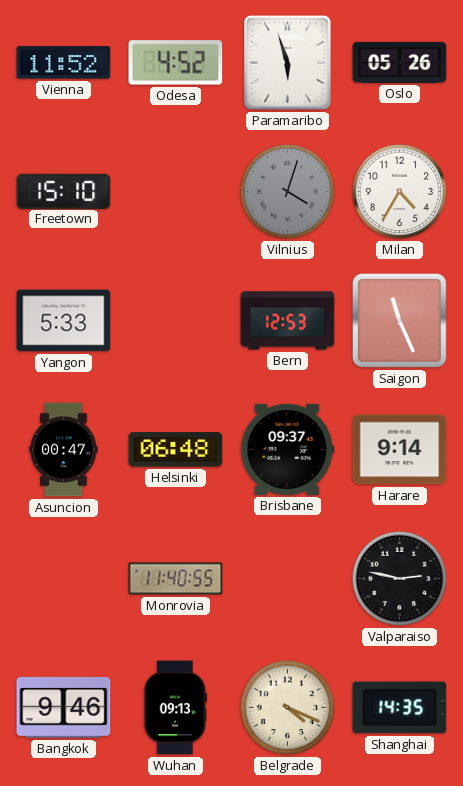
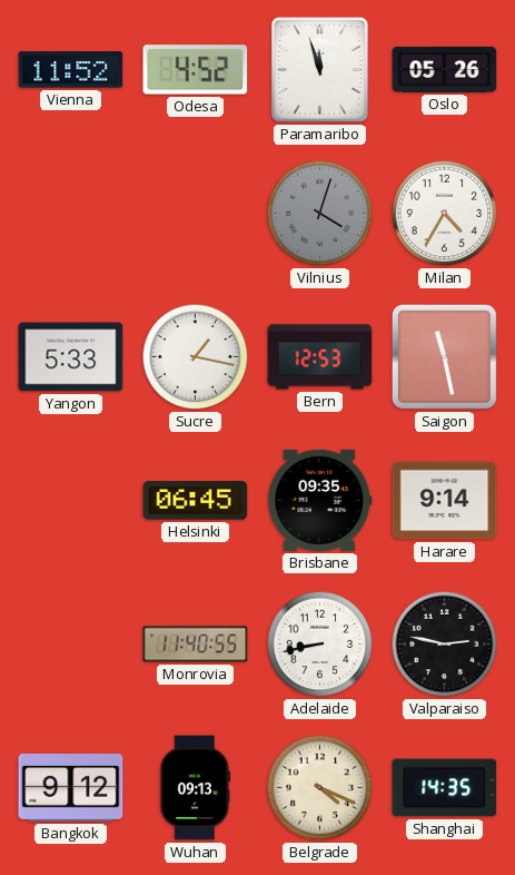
Paramaribo: 5:57 -> 11:57 (320, 70)
Freetown: 15:10 -> none (64, 191)
Sucre: none -> 1:17 (196, 357)
Saigon: 11:26 -> 11:28 (444, 356)
Asuncion: 00:47 -> none (64, 450)
Helsinki: 06:48 -> 06:45 (196, 501)
Brisbane: 09:37 -> 09:35 (320, 500)
Adelaide: none -> 8:43 (320, 645)
Bangkok: 9:46 -> 9:12 (71, 787)
